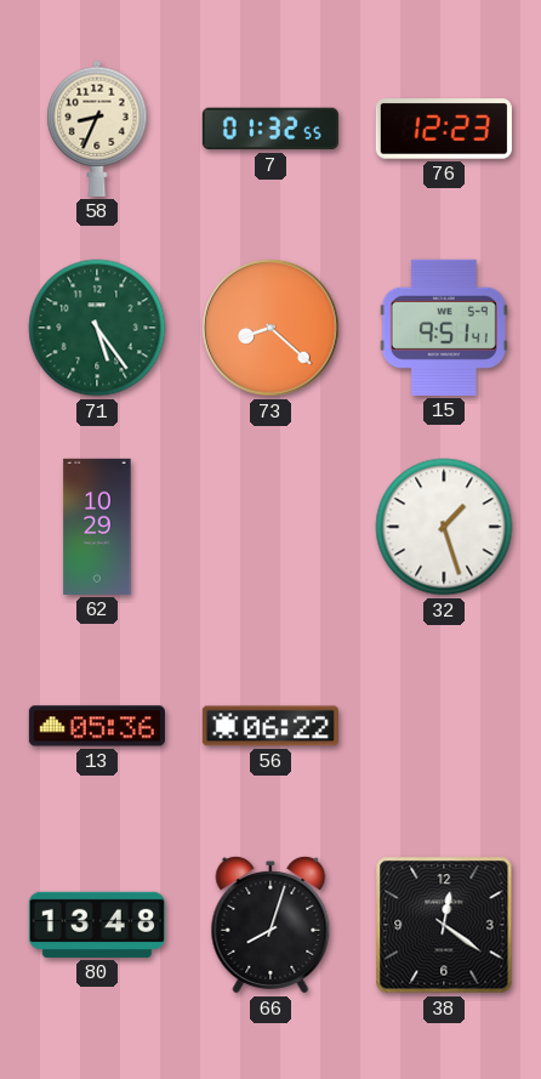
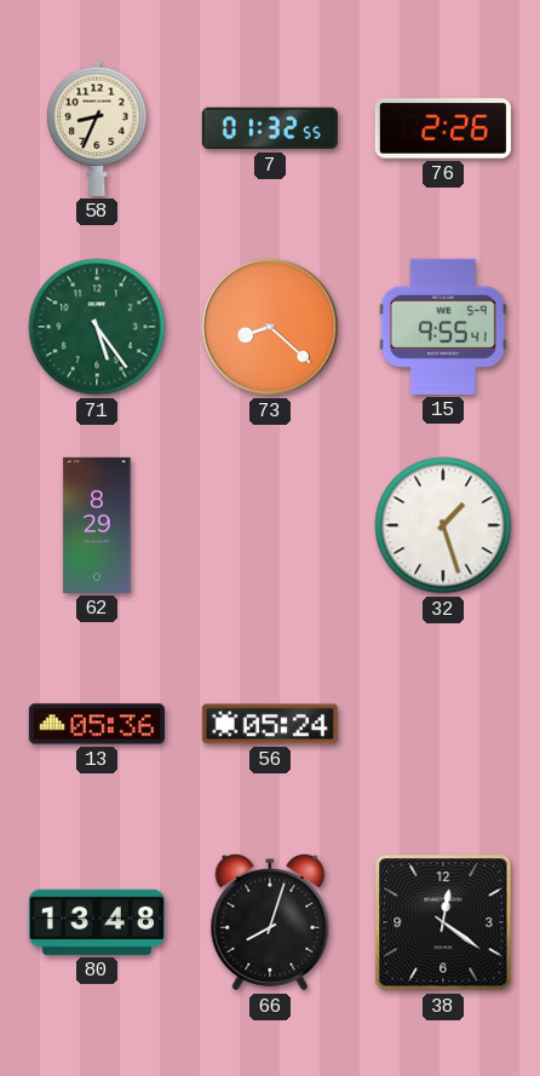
76: 12:23 -> 2:26 (443, 128)
15: 9:51 -> 9:55 (443, 327)
62: 10:29 -> 8:29 (97, 525)
56: 06:22 -> 05:24 (270, 724)
